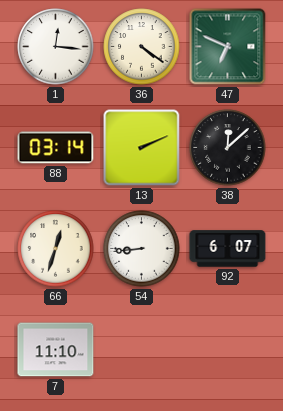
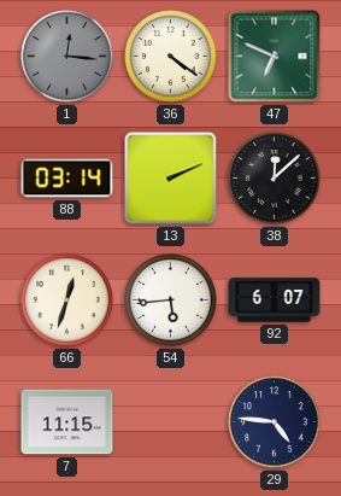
1 dial: white -> grey (67, 57)
54: 8:44 -> 5:44 (171, 300)
7: 11:10 -> 11:15 (67, 422)
29: none -> 4:46 (275, 422)
